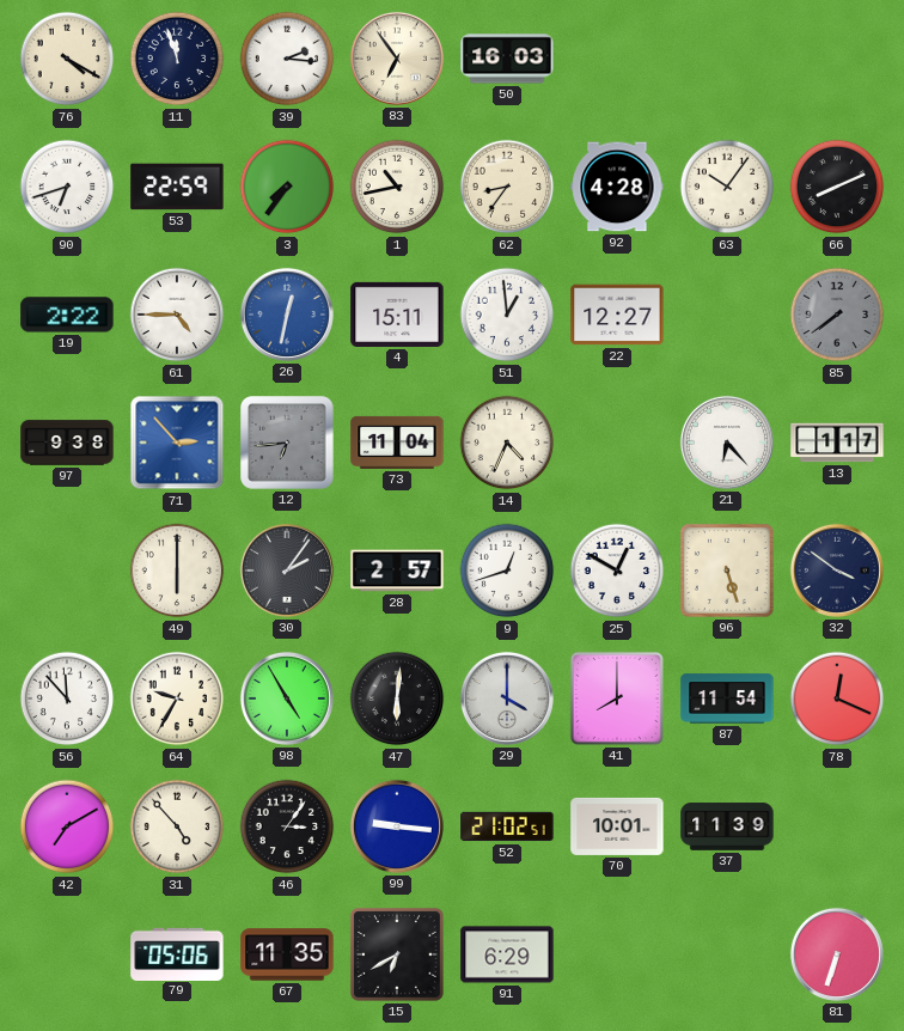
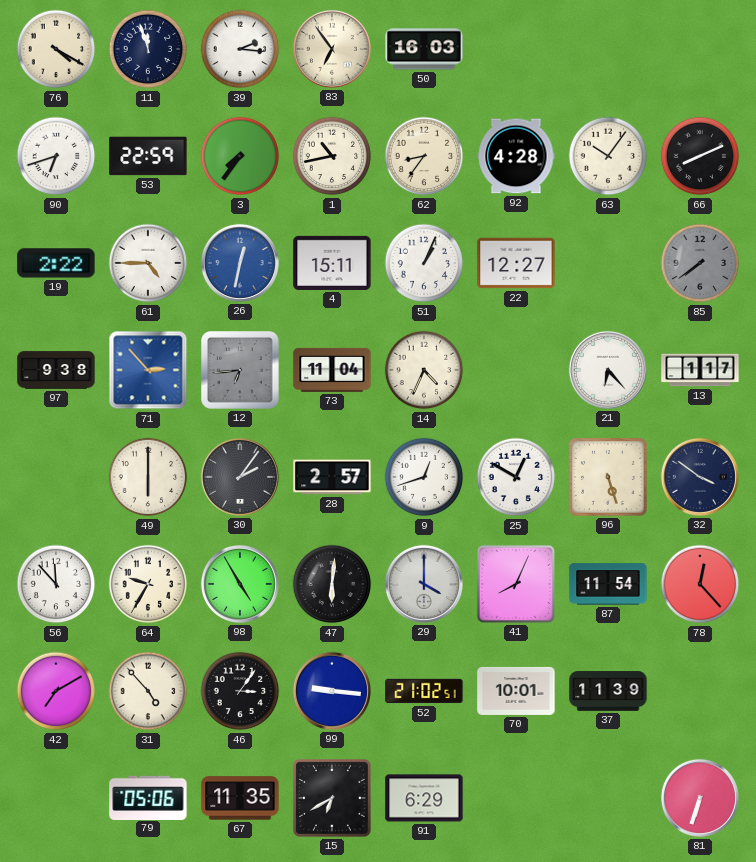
51: 12:59 -> 1:04 (424, 263)
41: 8:00 -> 8:04 (516, 584)
78: 12:19 -> 12:23 (700, 584)
